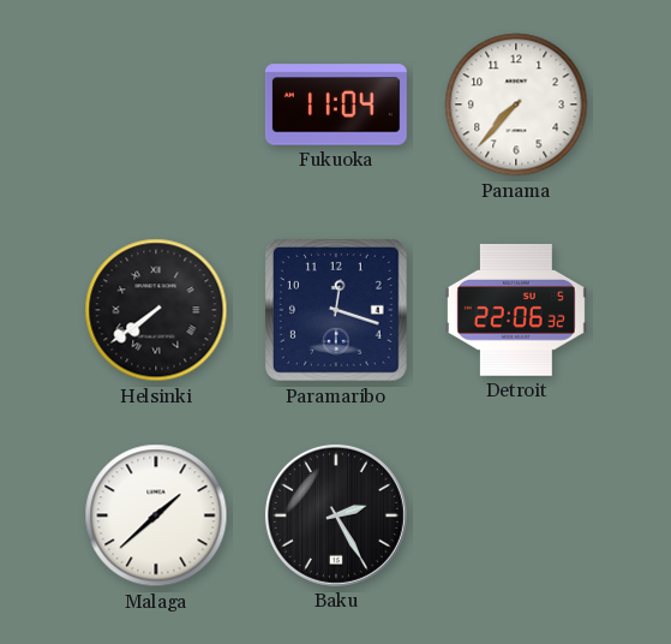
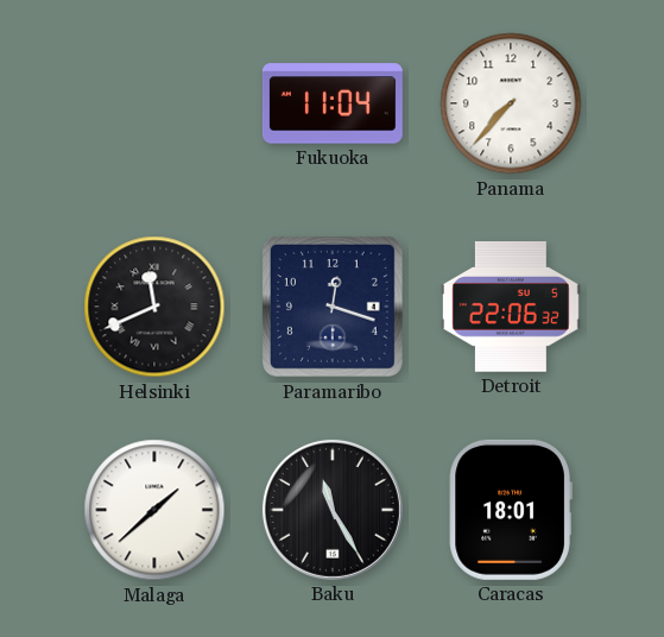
Helsinki: 7:39 -> 11:41 (154, 307)
Baku: 2:25 -> 11:25 (333, 510)
Caracas: none -> 18:01 (511, 510)
